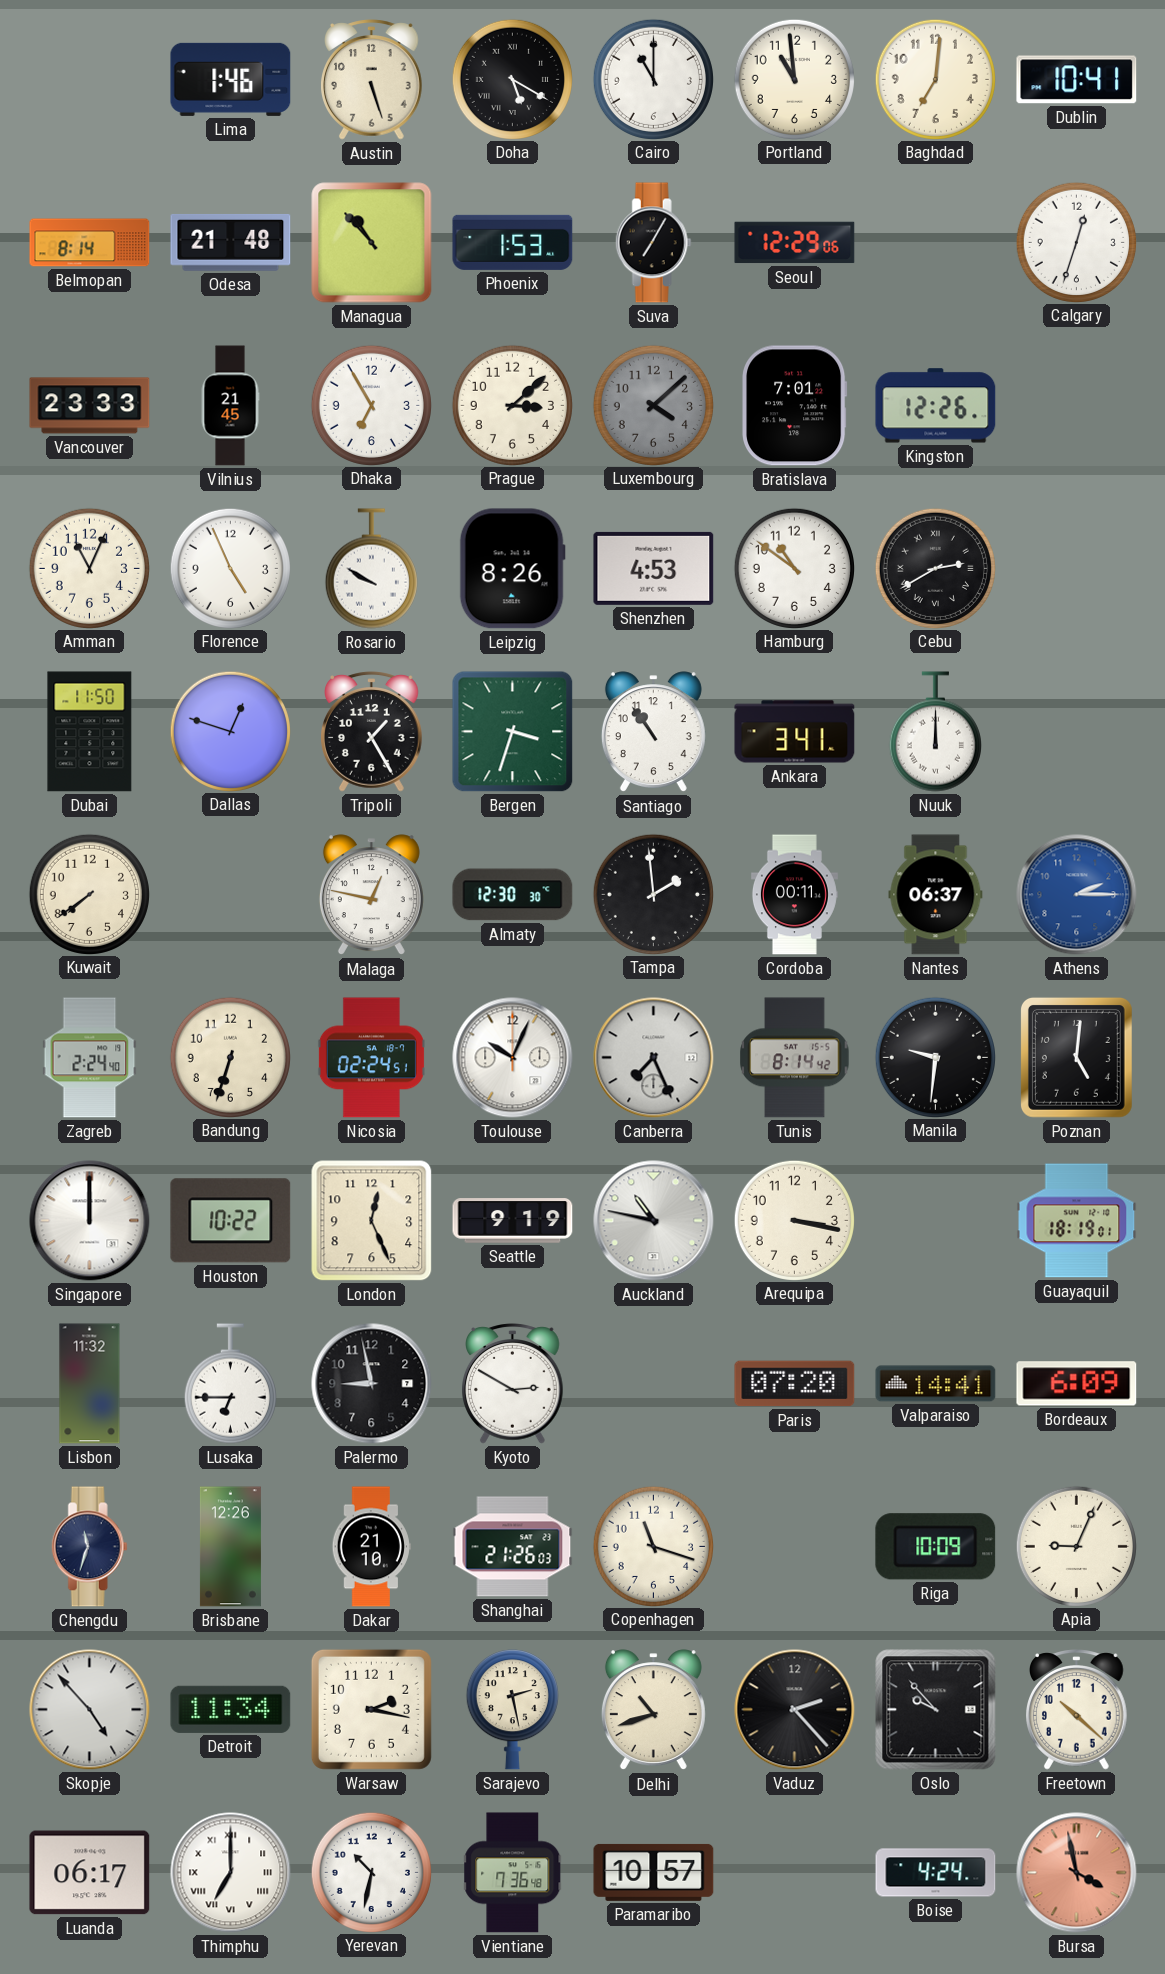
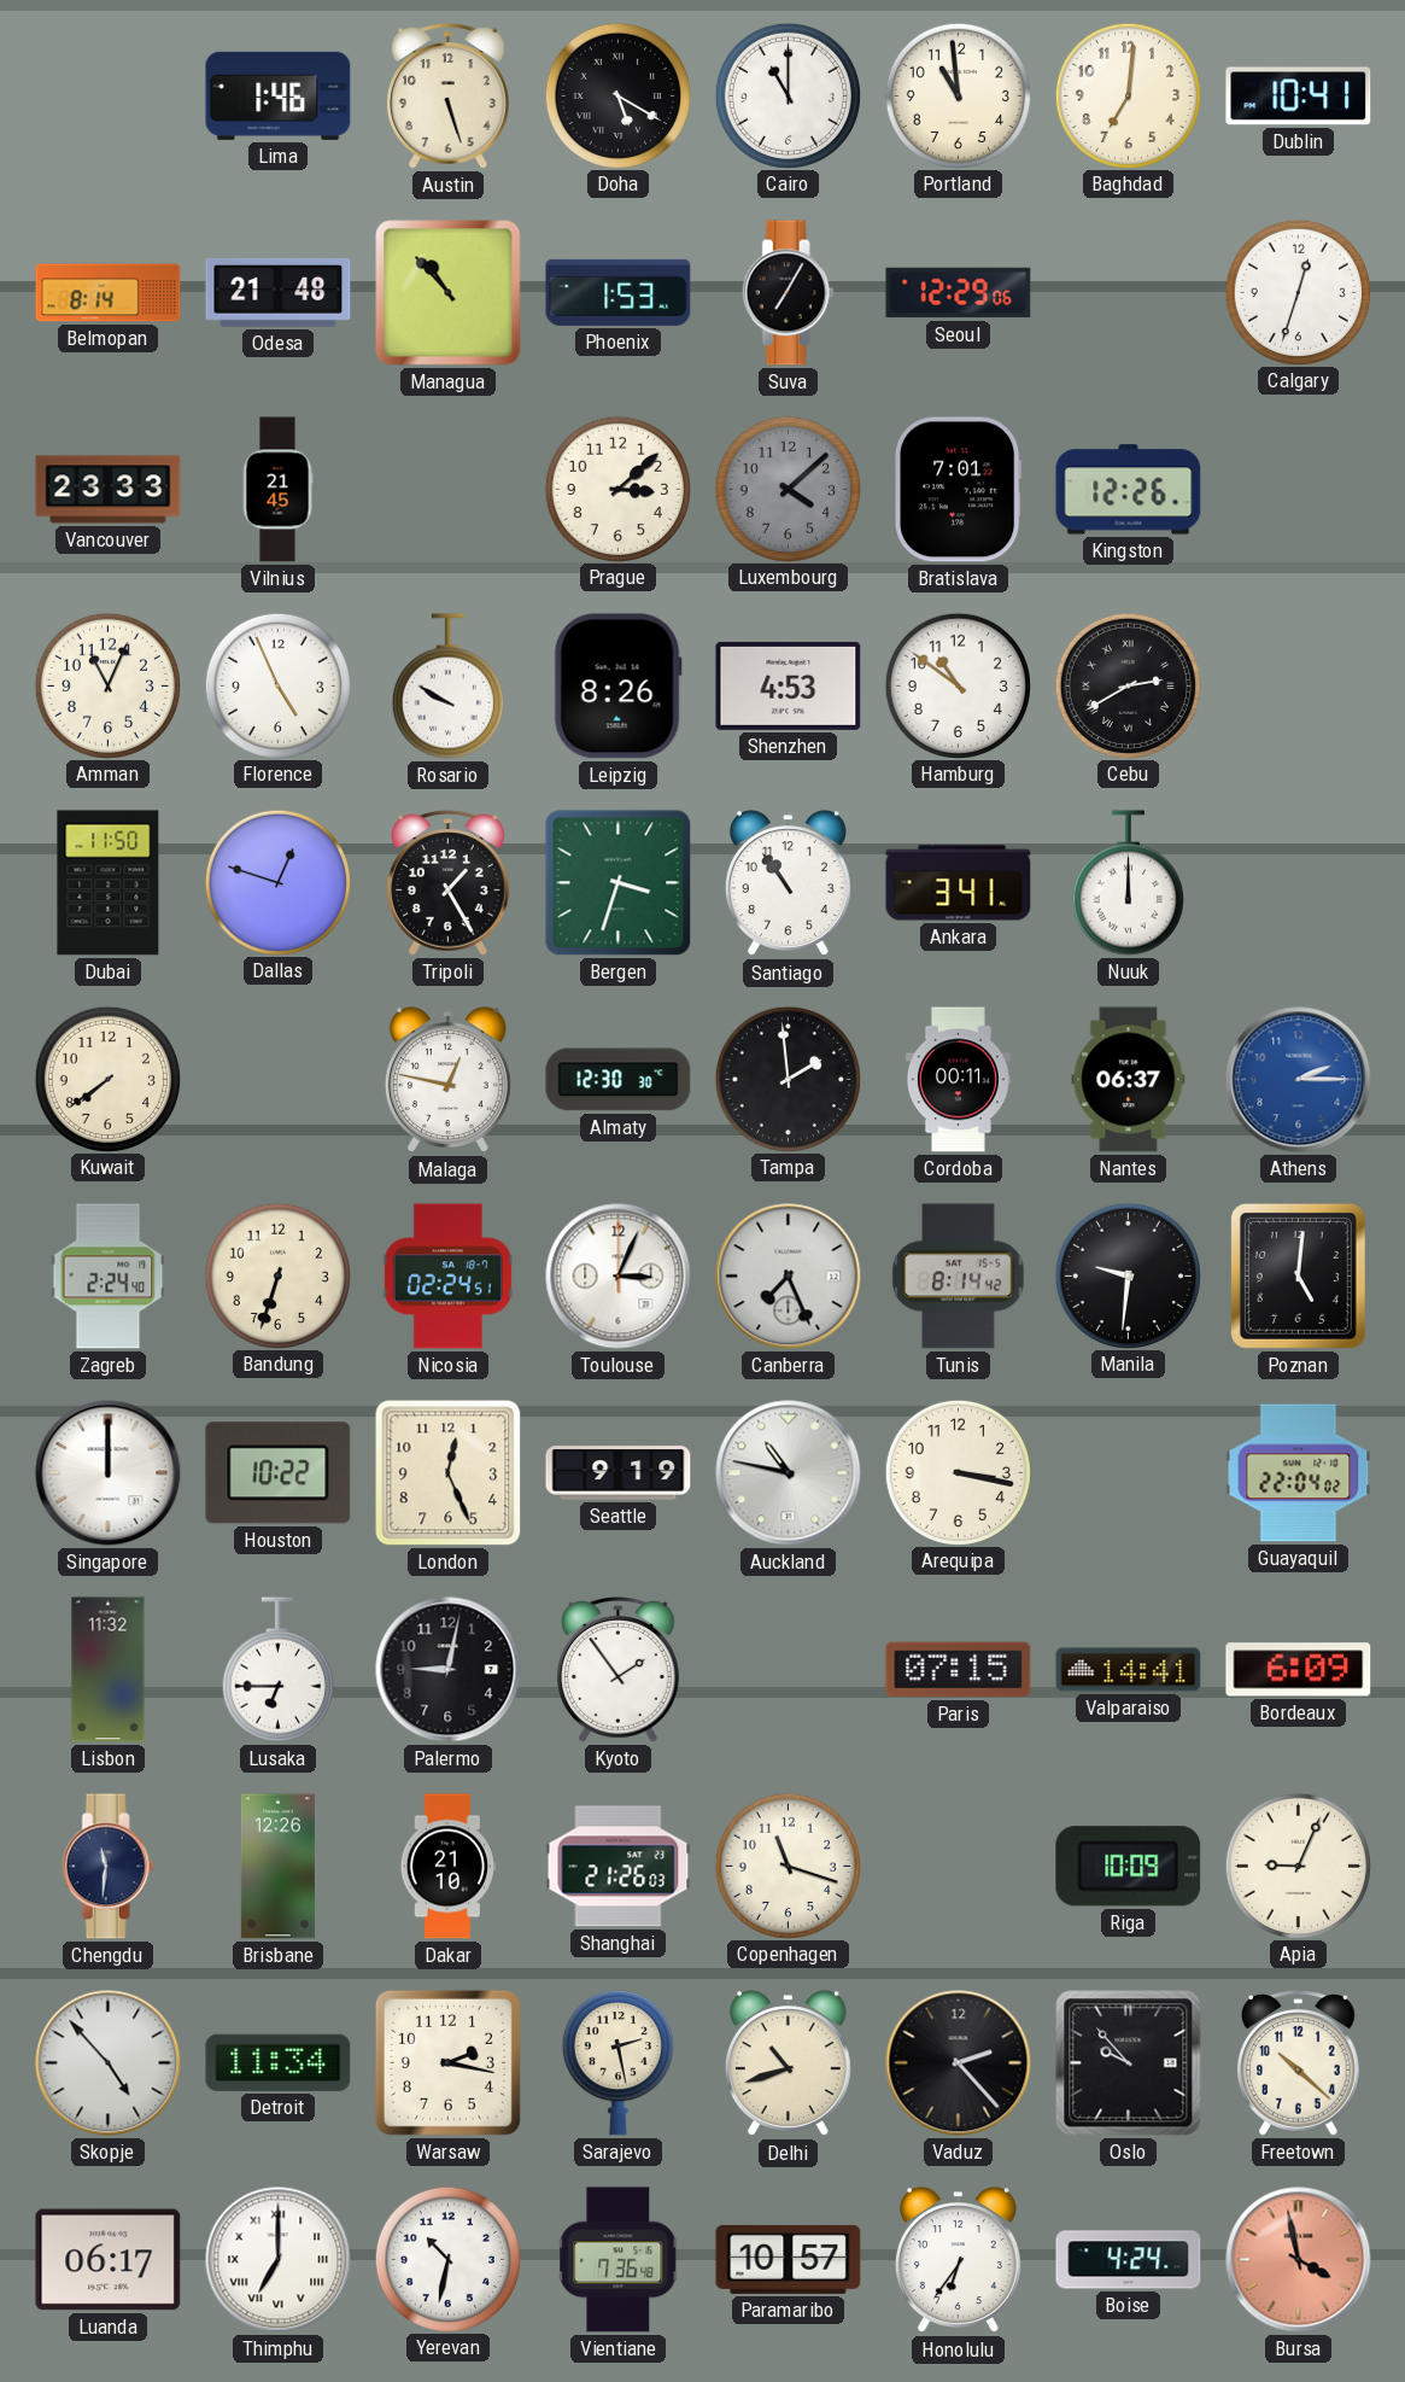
Dhaka: 6:55 -> none (371, 405)
Toulouse: 10:04 -> 3:04 (619, 1277)
Guayaquil: 18:19 -> 22:04 (1299, 1473)
Palermo: 8:58 -> 9:02 (449, 1670)
Kyoto: 2:50 -> 1:54 (619, 1670)
Paris: 07:20 -> 07:15 (959, 1670)
Chengdu: 11:33 -> 11:31 (107, 1867)
Honolulu: none -> 6:36 (958, 2260)
